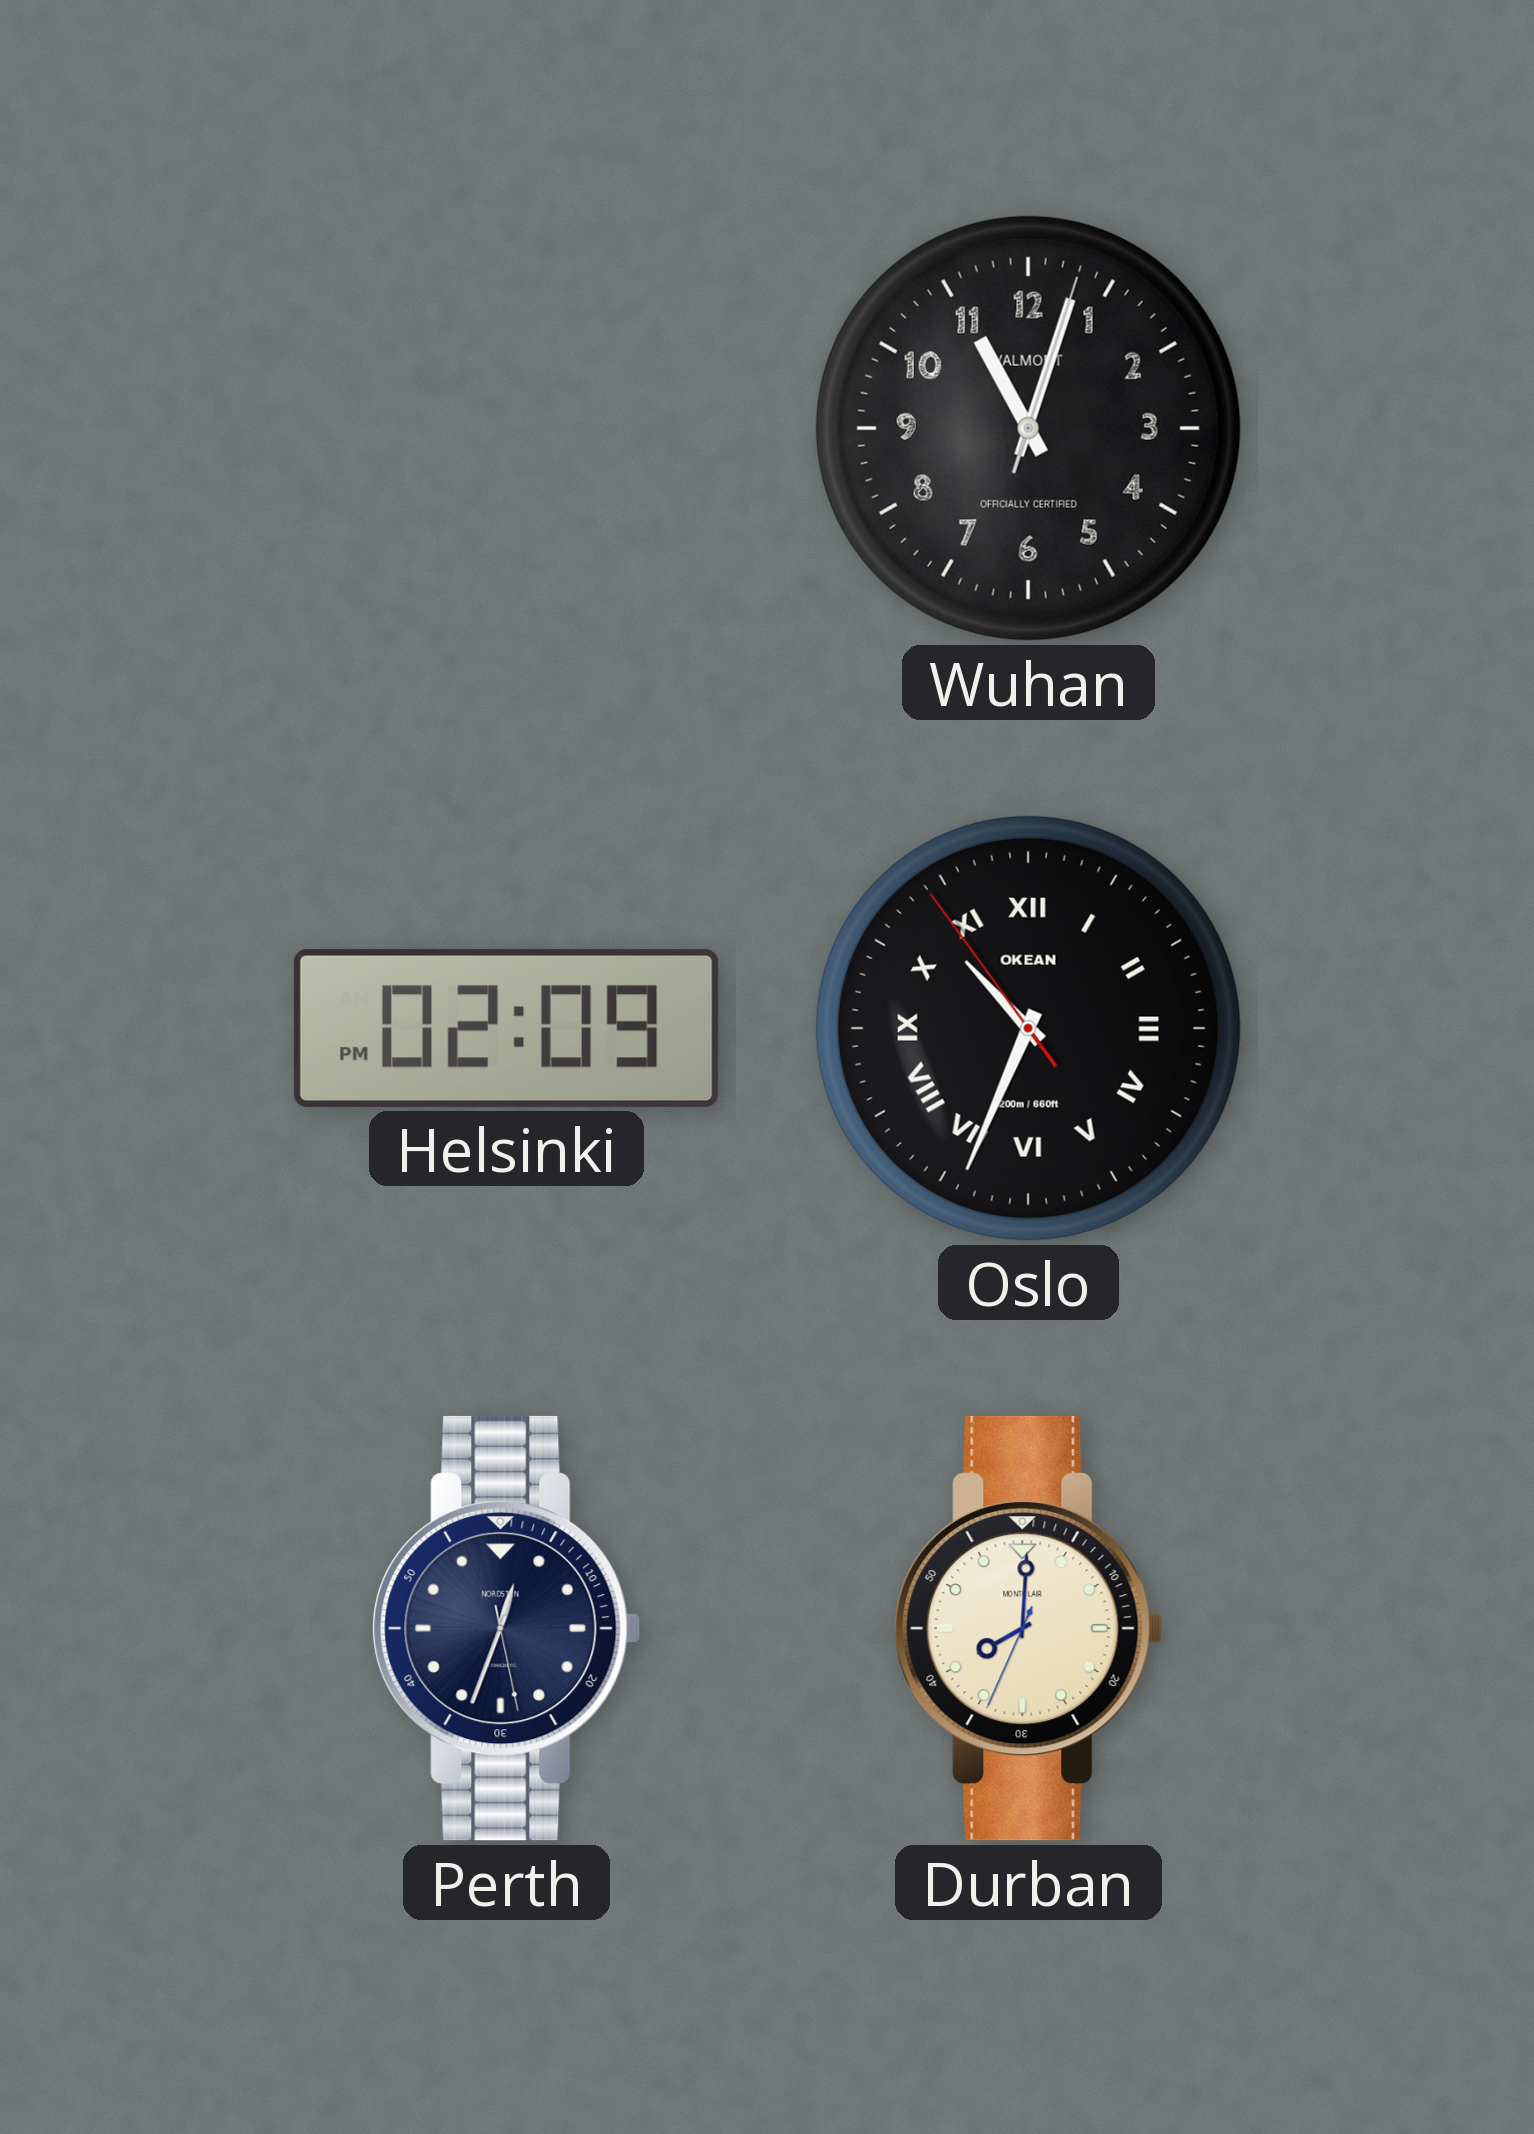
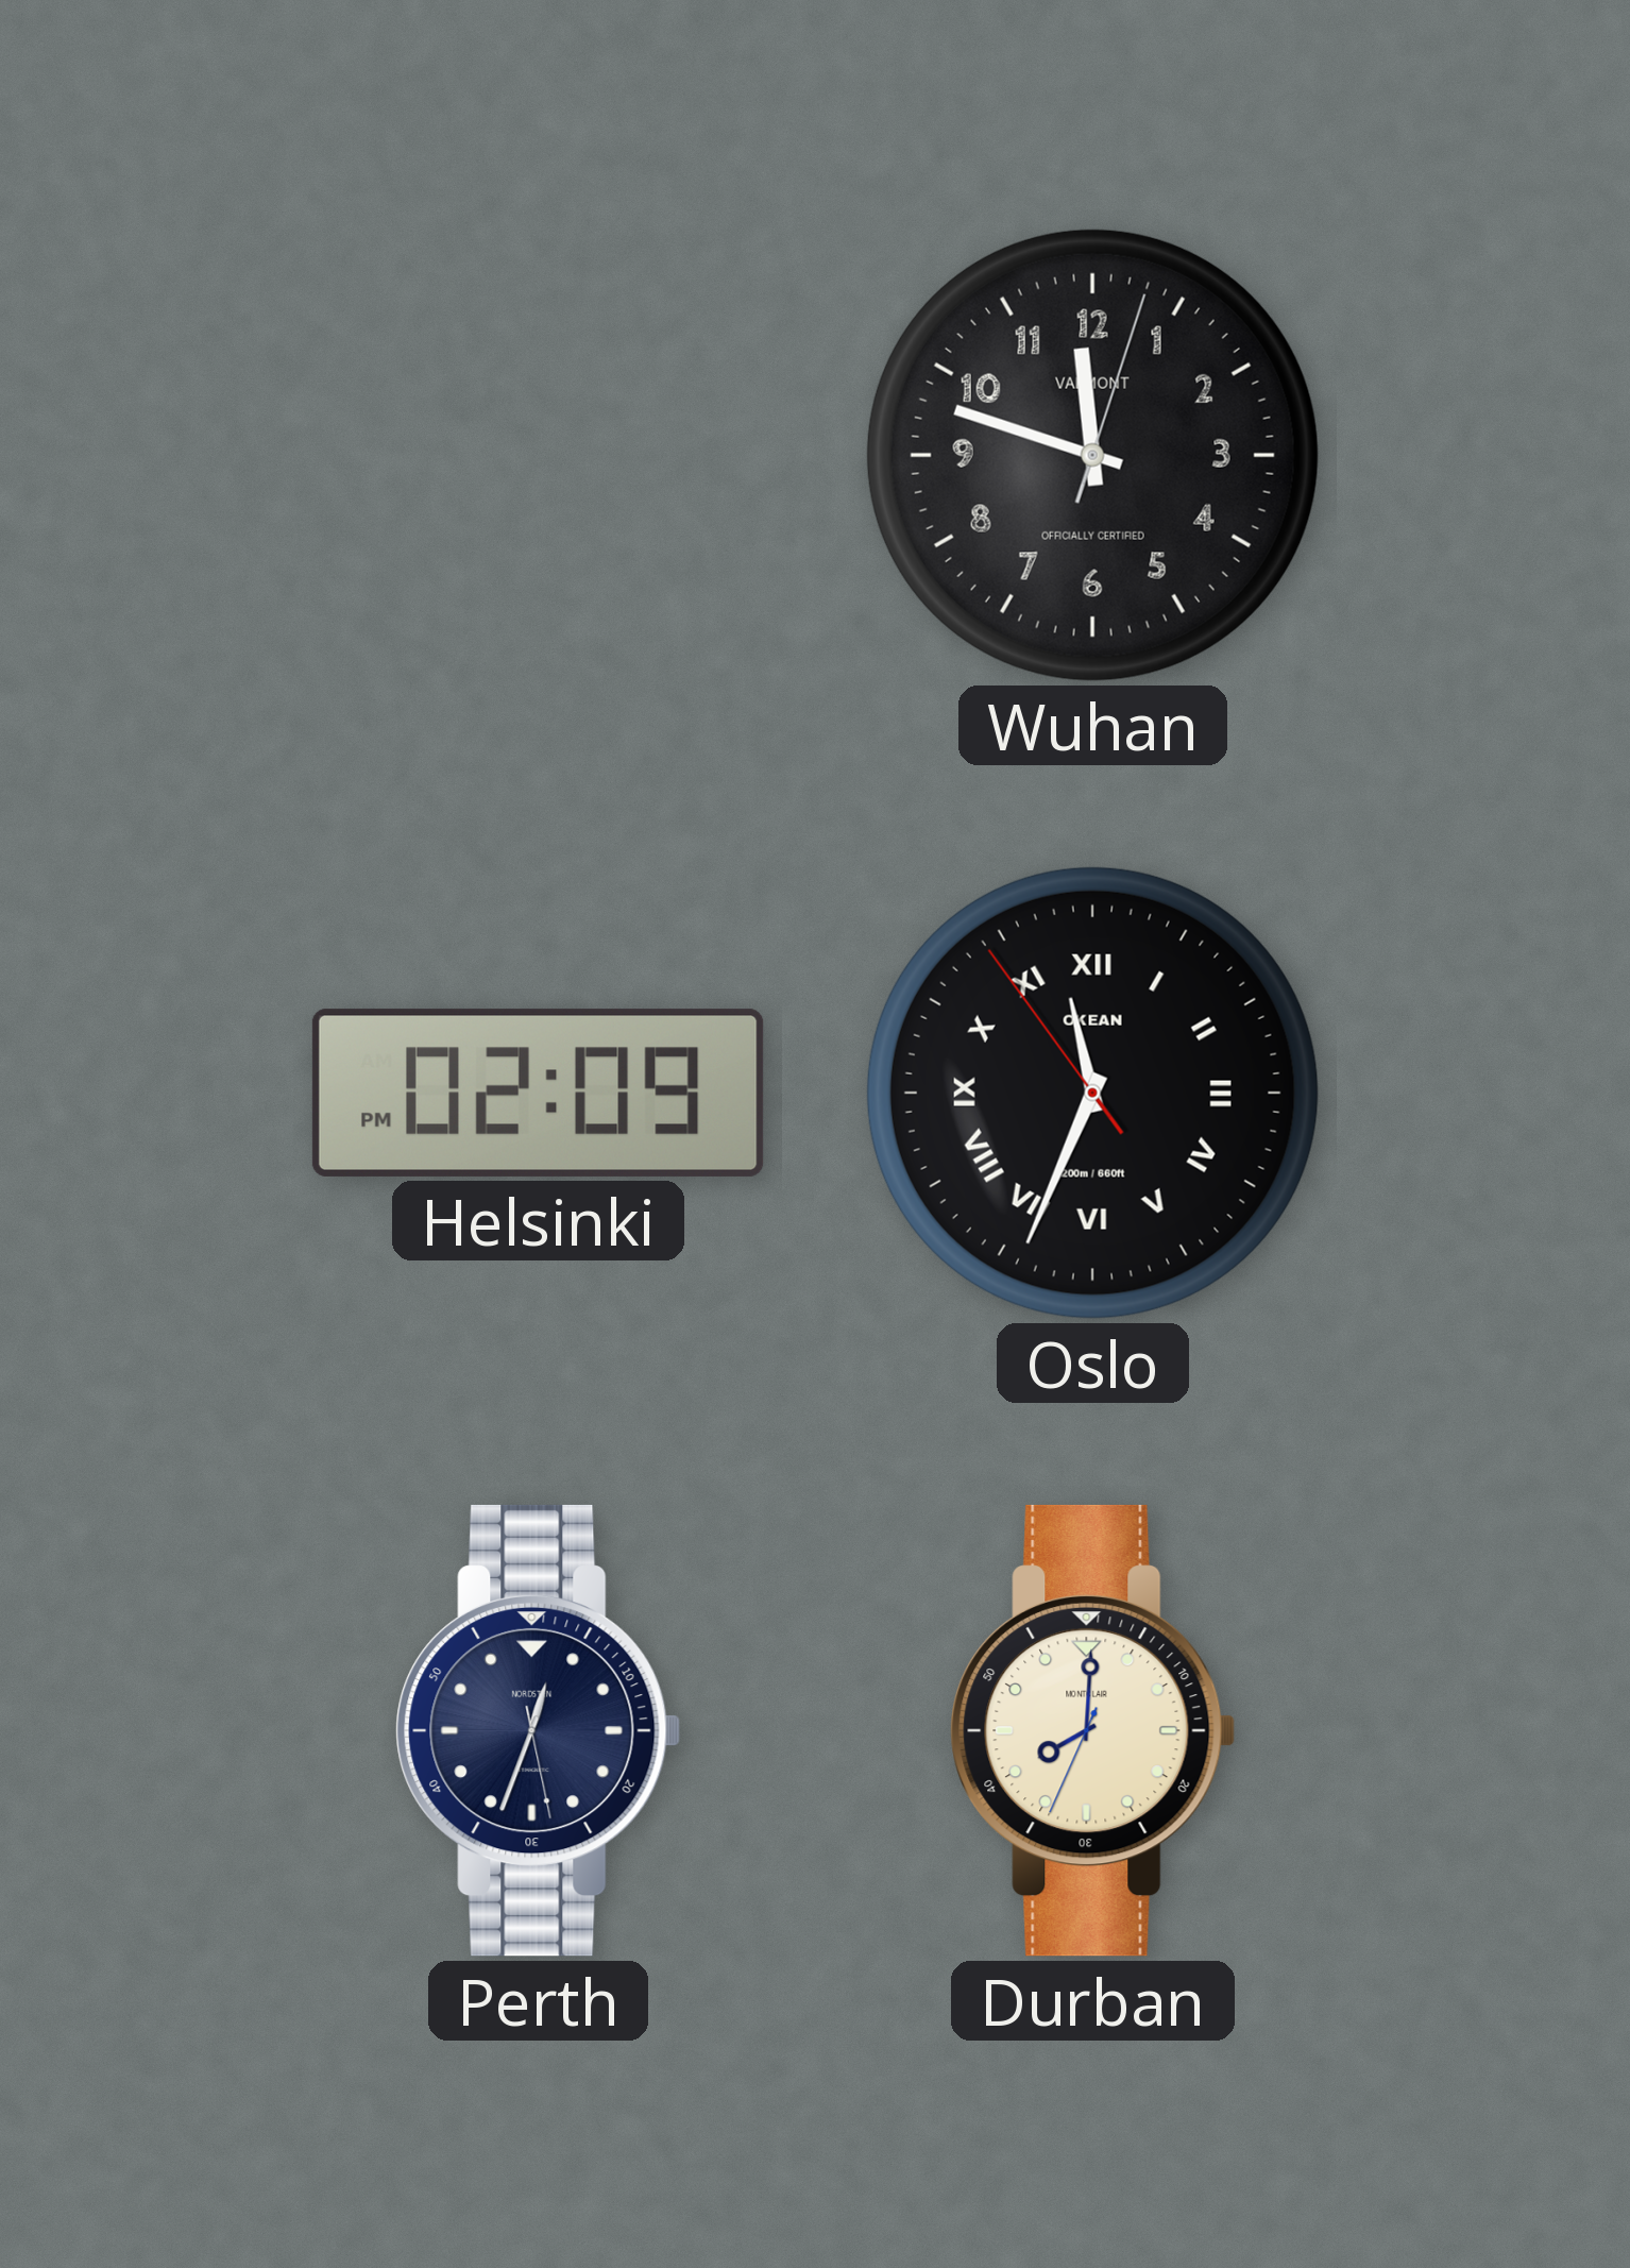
Wuhan: 11:03 -> 11:48 (1092, 455)
Oslo: 10:33 -> 11:33 (1092, 1093)
